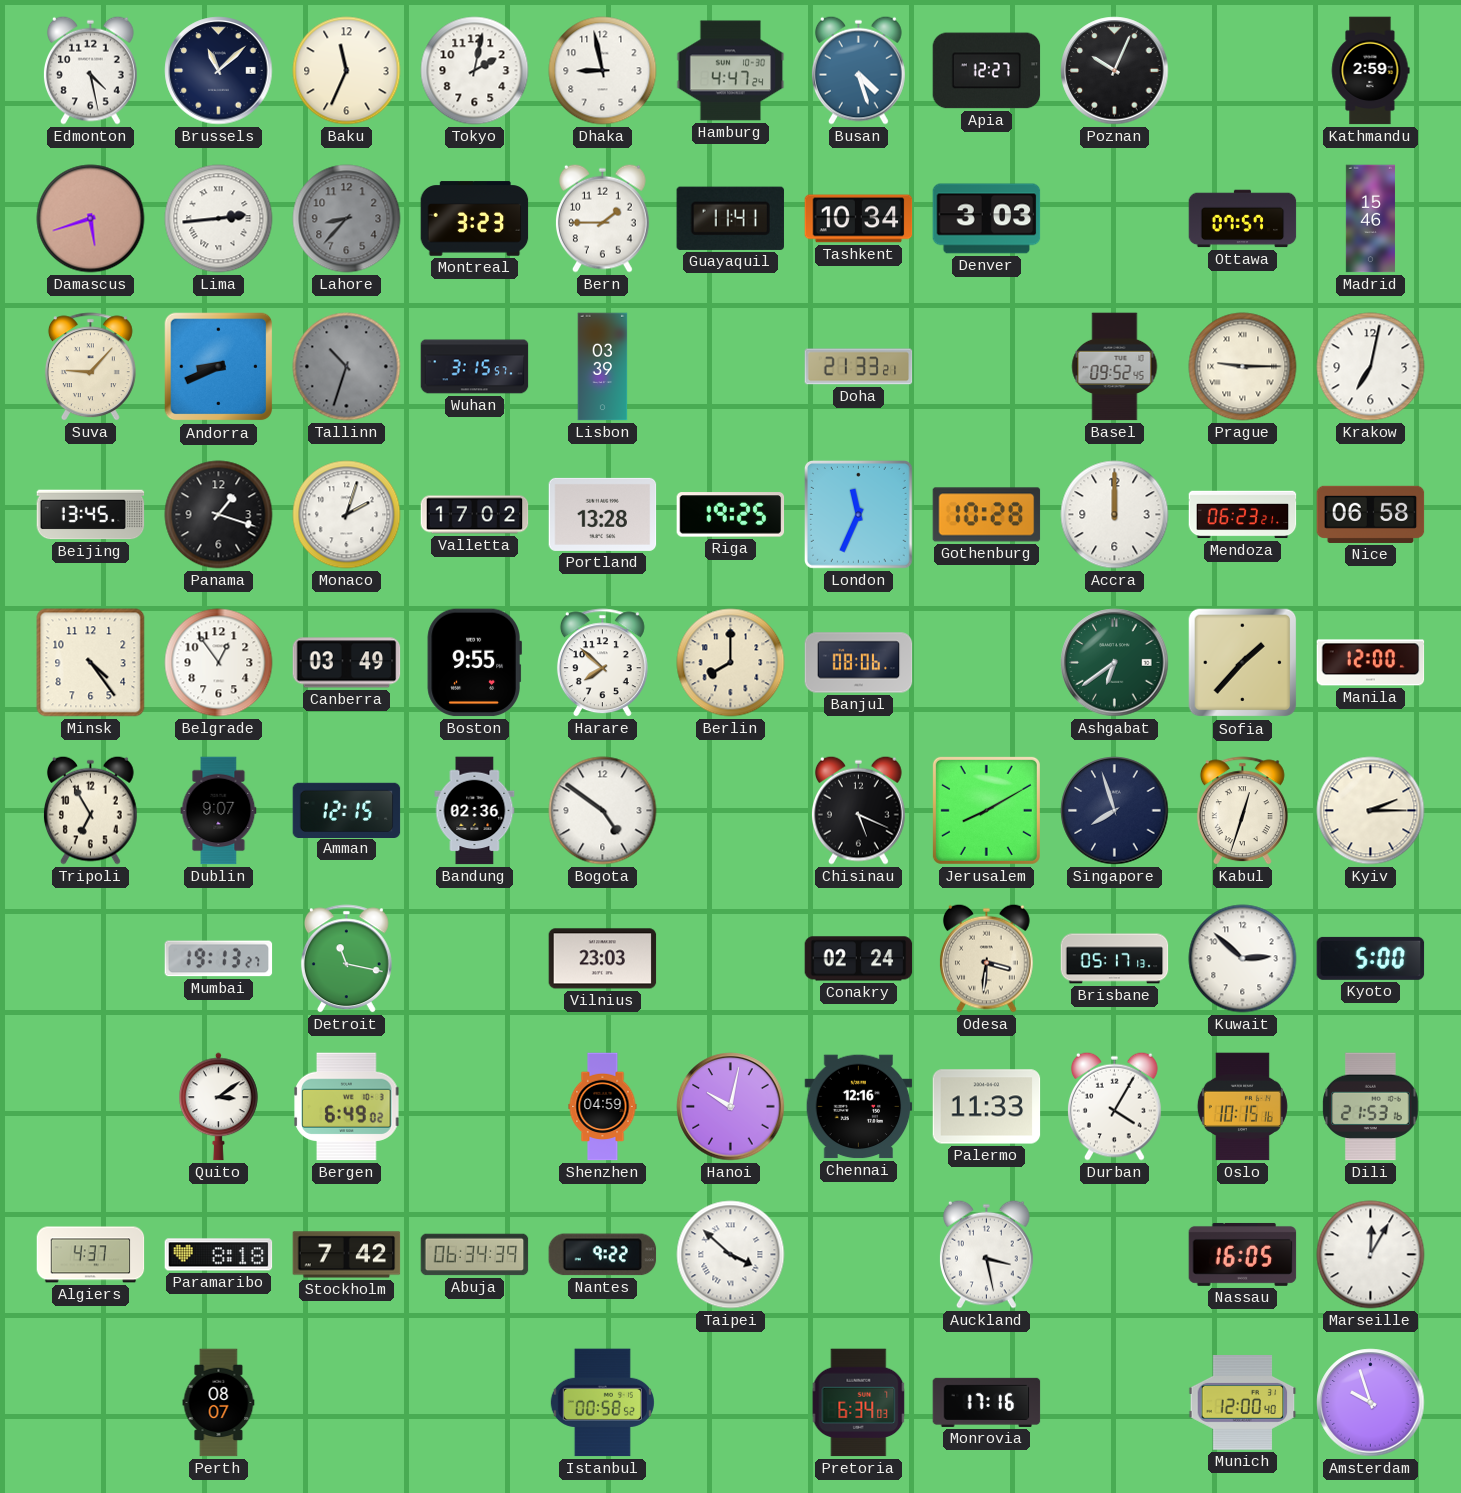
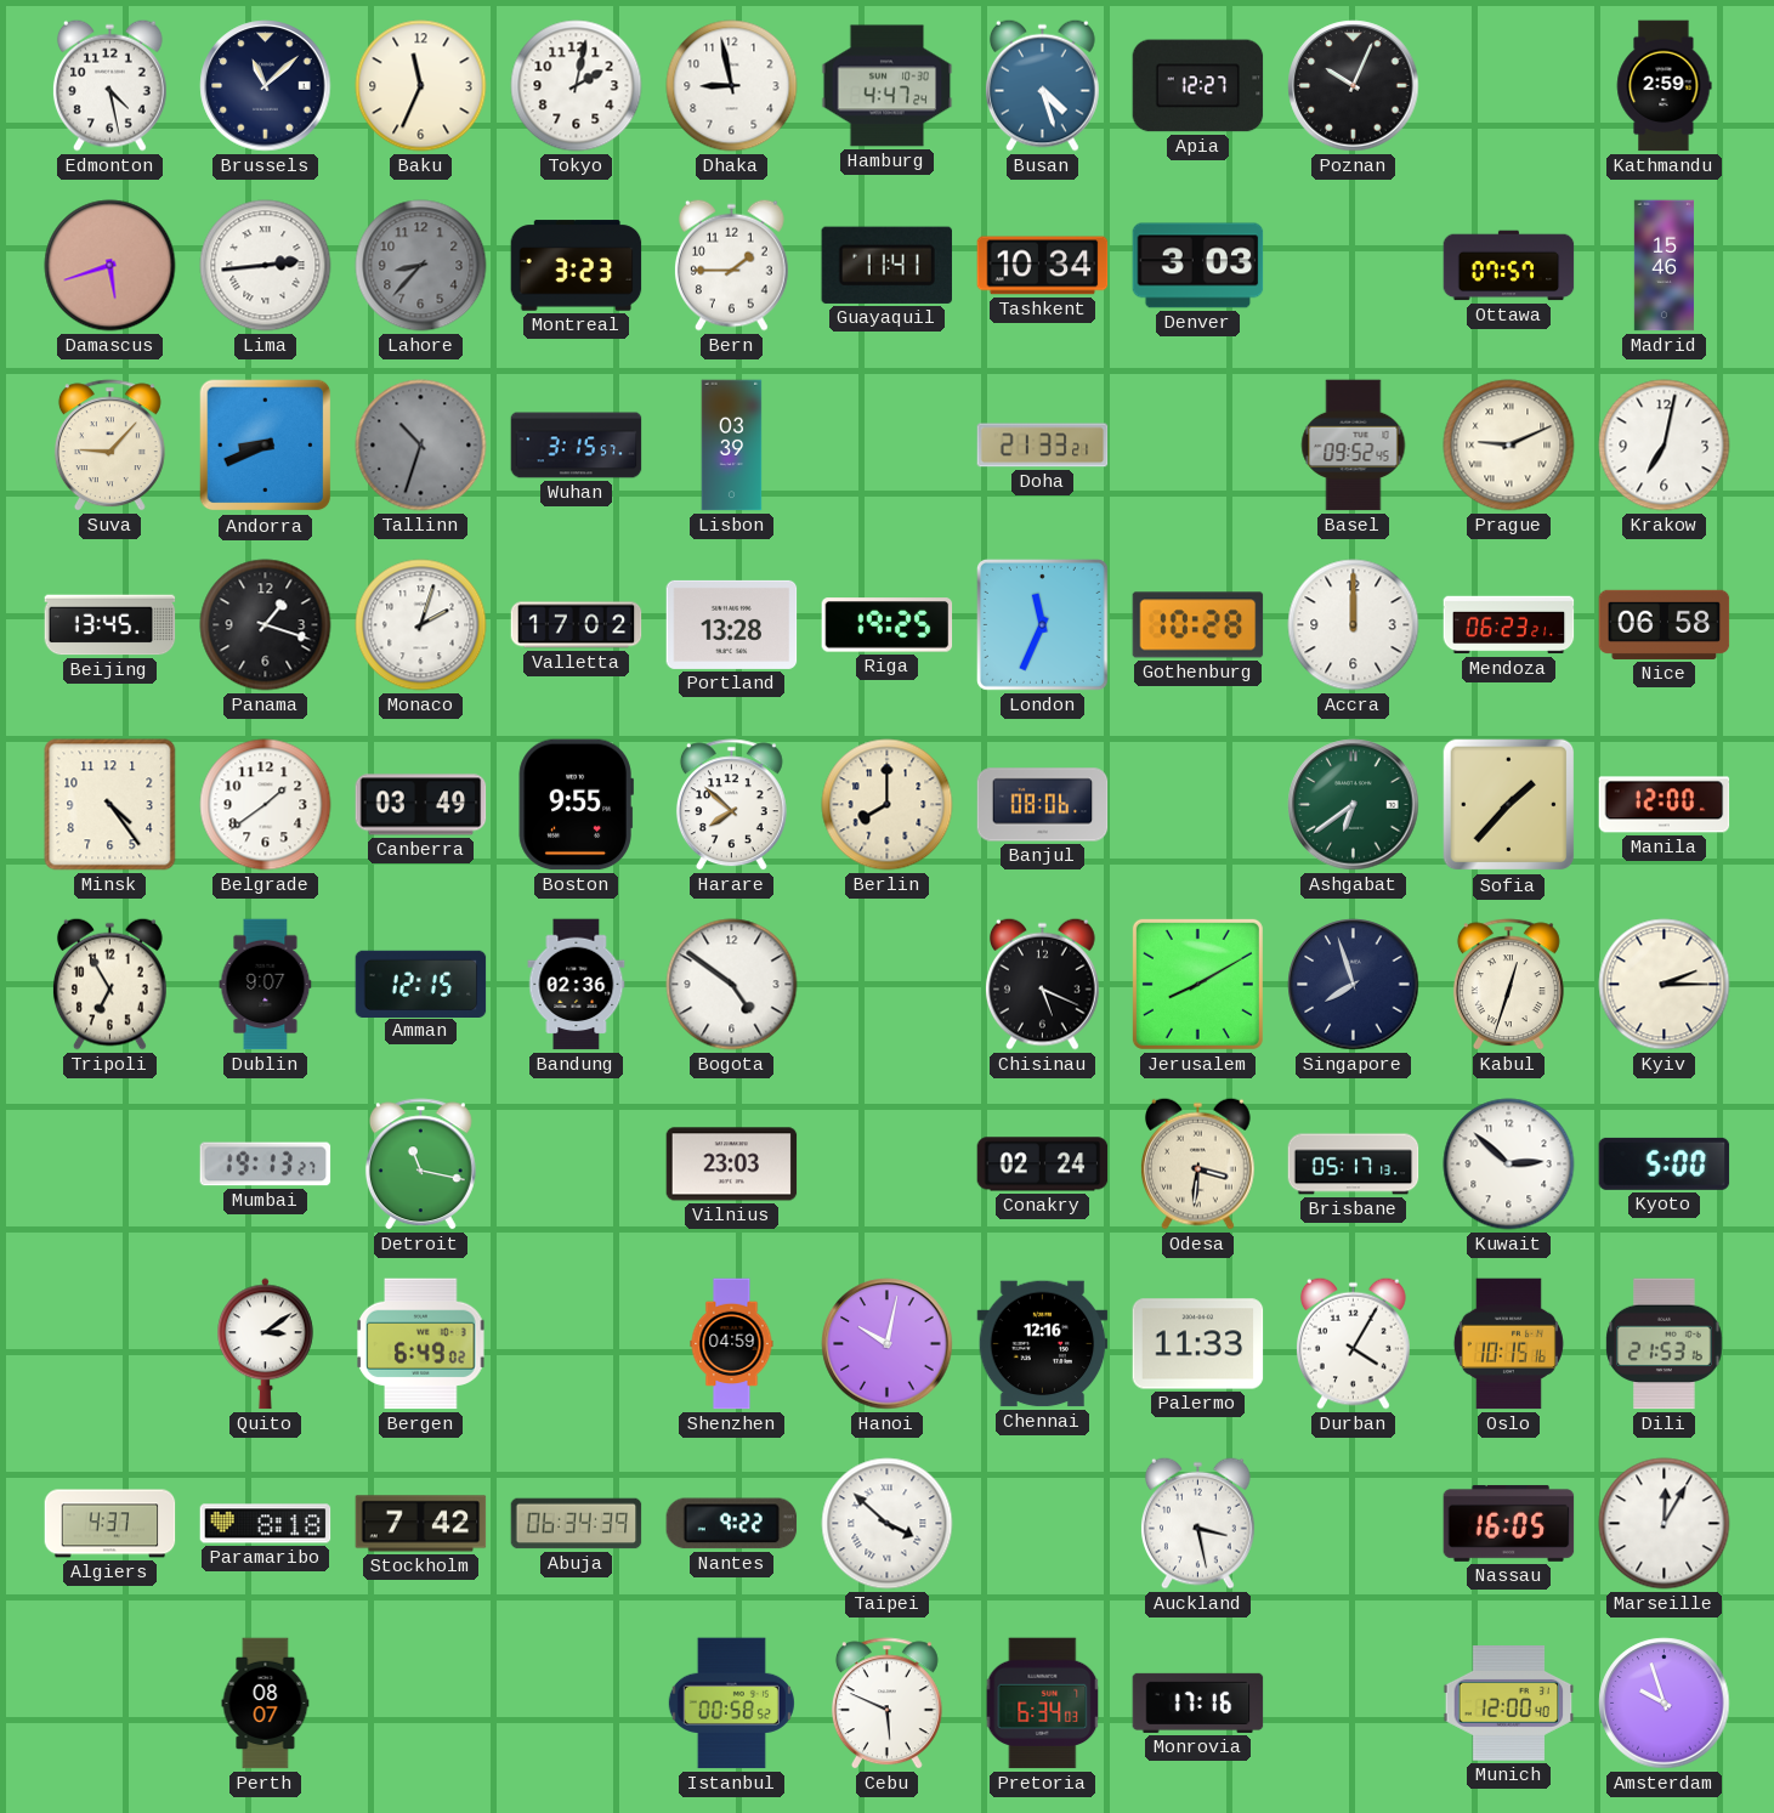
Prague: 9:15 -> 9:11 (1509, 446)
Belgrade: 12:54 -> 1:39 (266, 805)
Cebu: none -> 5:49 (886, 1704)
